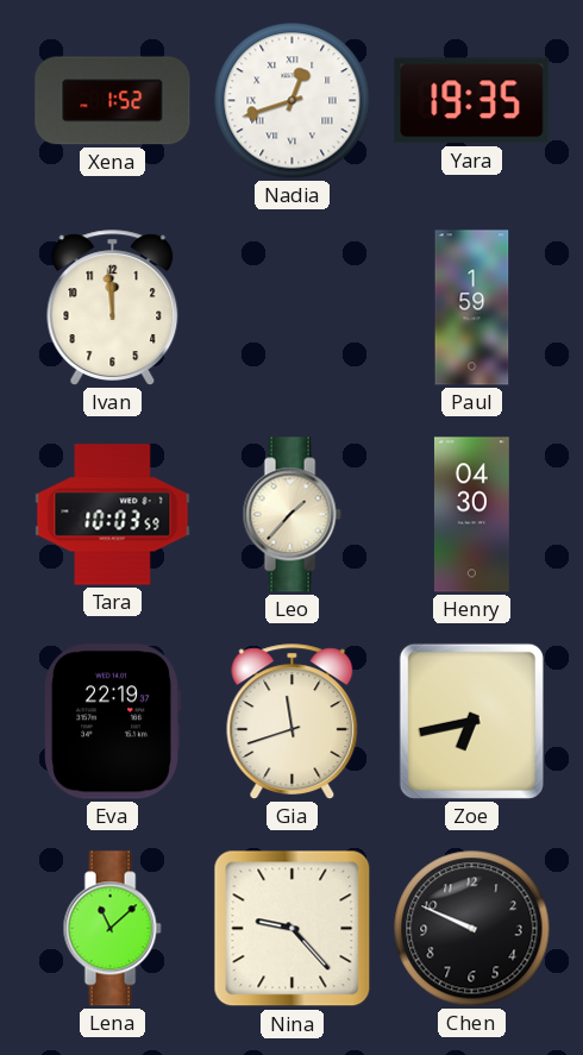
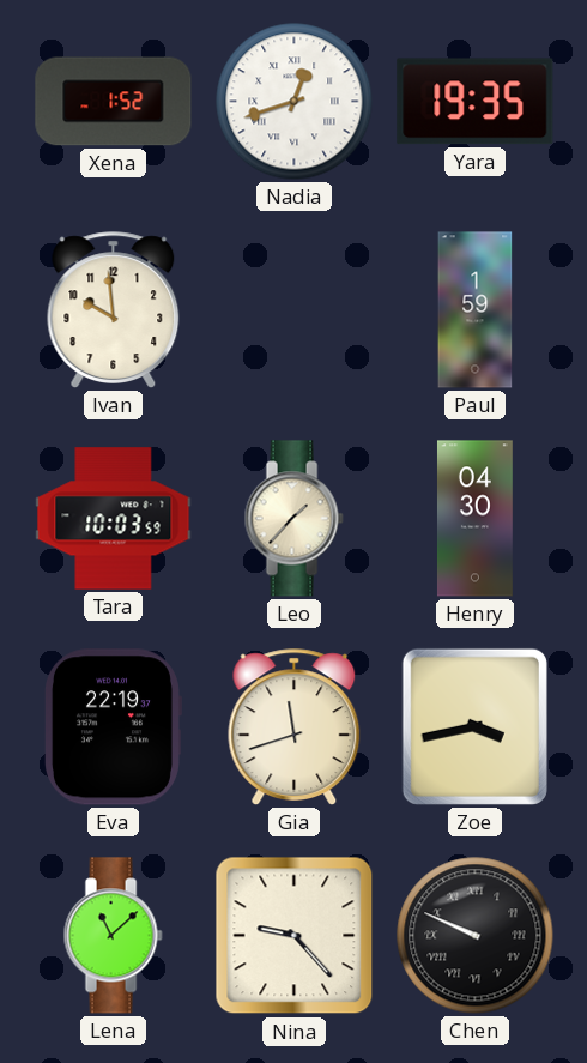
Ivan: 11:59 -> 9:59 (114, 310)
Zoe: 6:43 -> 3:43 (474, 726)
Chen numerals: Arabic -> Roman (476, 936)
